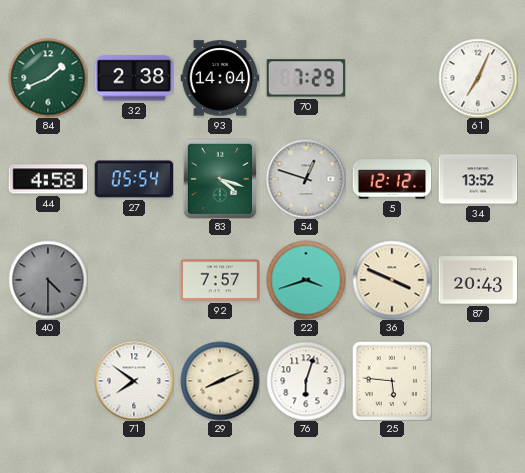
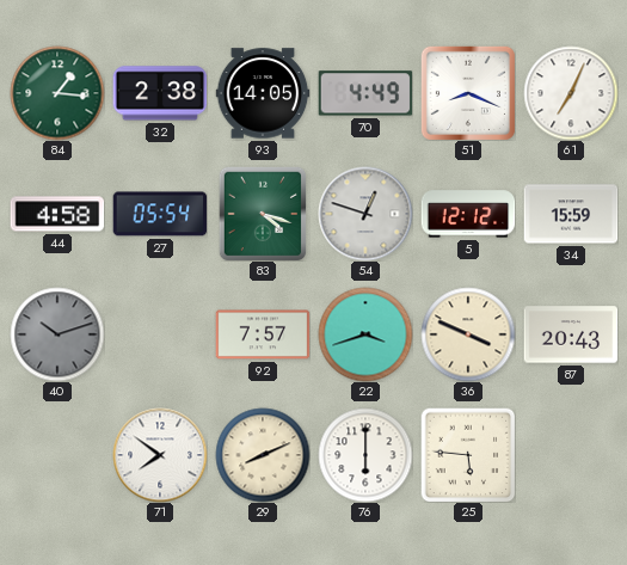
84: 1:41 -> 1:16 (57, 93)
93: 14:04 -> 14:05 (263, 93)
70: 7:29 -> 4:49 (365, 93)
51: none -> 8:19 (468, 93)
34: 13:52 -> 15:59 (571, 214)
40: 4:30 -> 10:12 (57, 334)
76: 6:03 -> 6:00 (365, 455)
